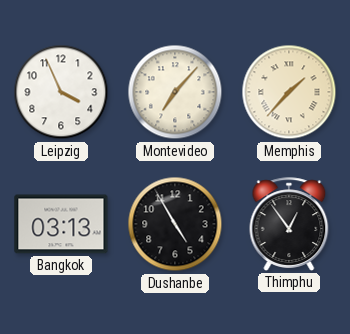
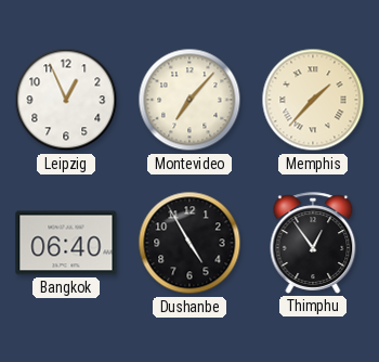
Leipzig: 3:56 -> 12:56 (66, 100)
Bangkok: 03:13 -> 06:40 (66, 243)
